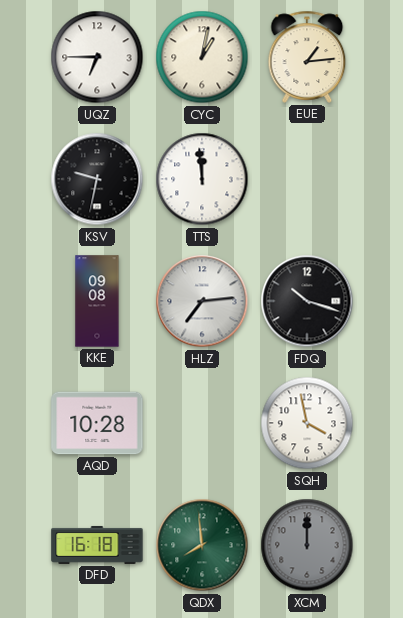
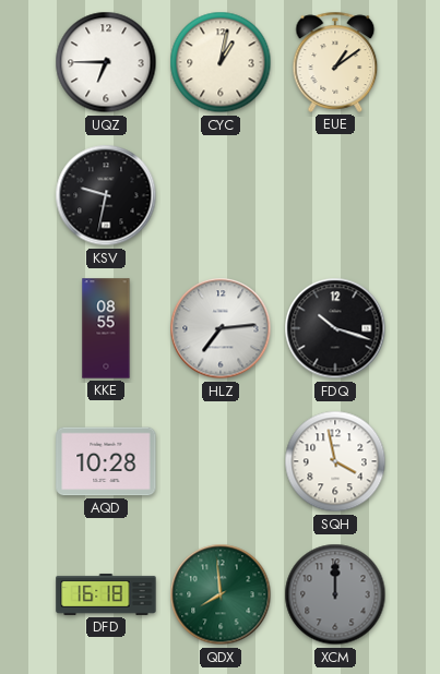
EUE: 1:14 -> 1:09 (335, 62)
TTS: 11:59 -> none (202, 179)
KKE: 09:08 -> 08:55 (106, 328)
